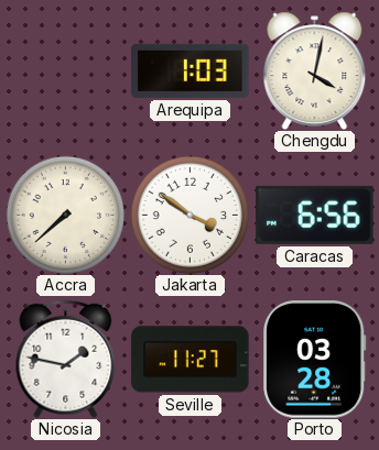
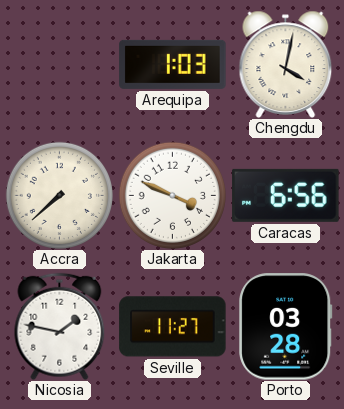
Jakarta: 3:51 -> 3:49 (172, 195)
